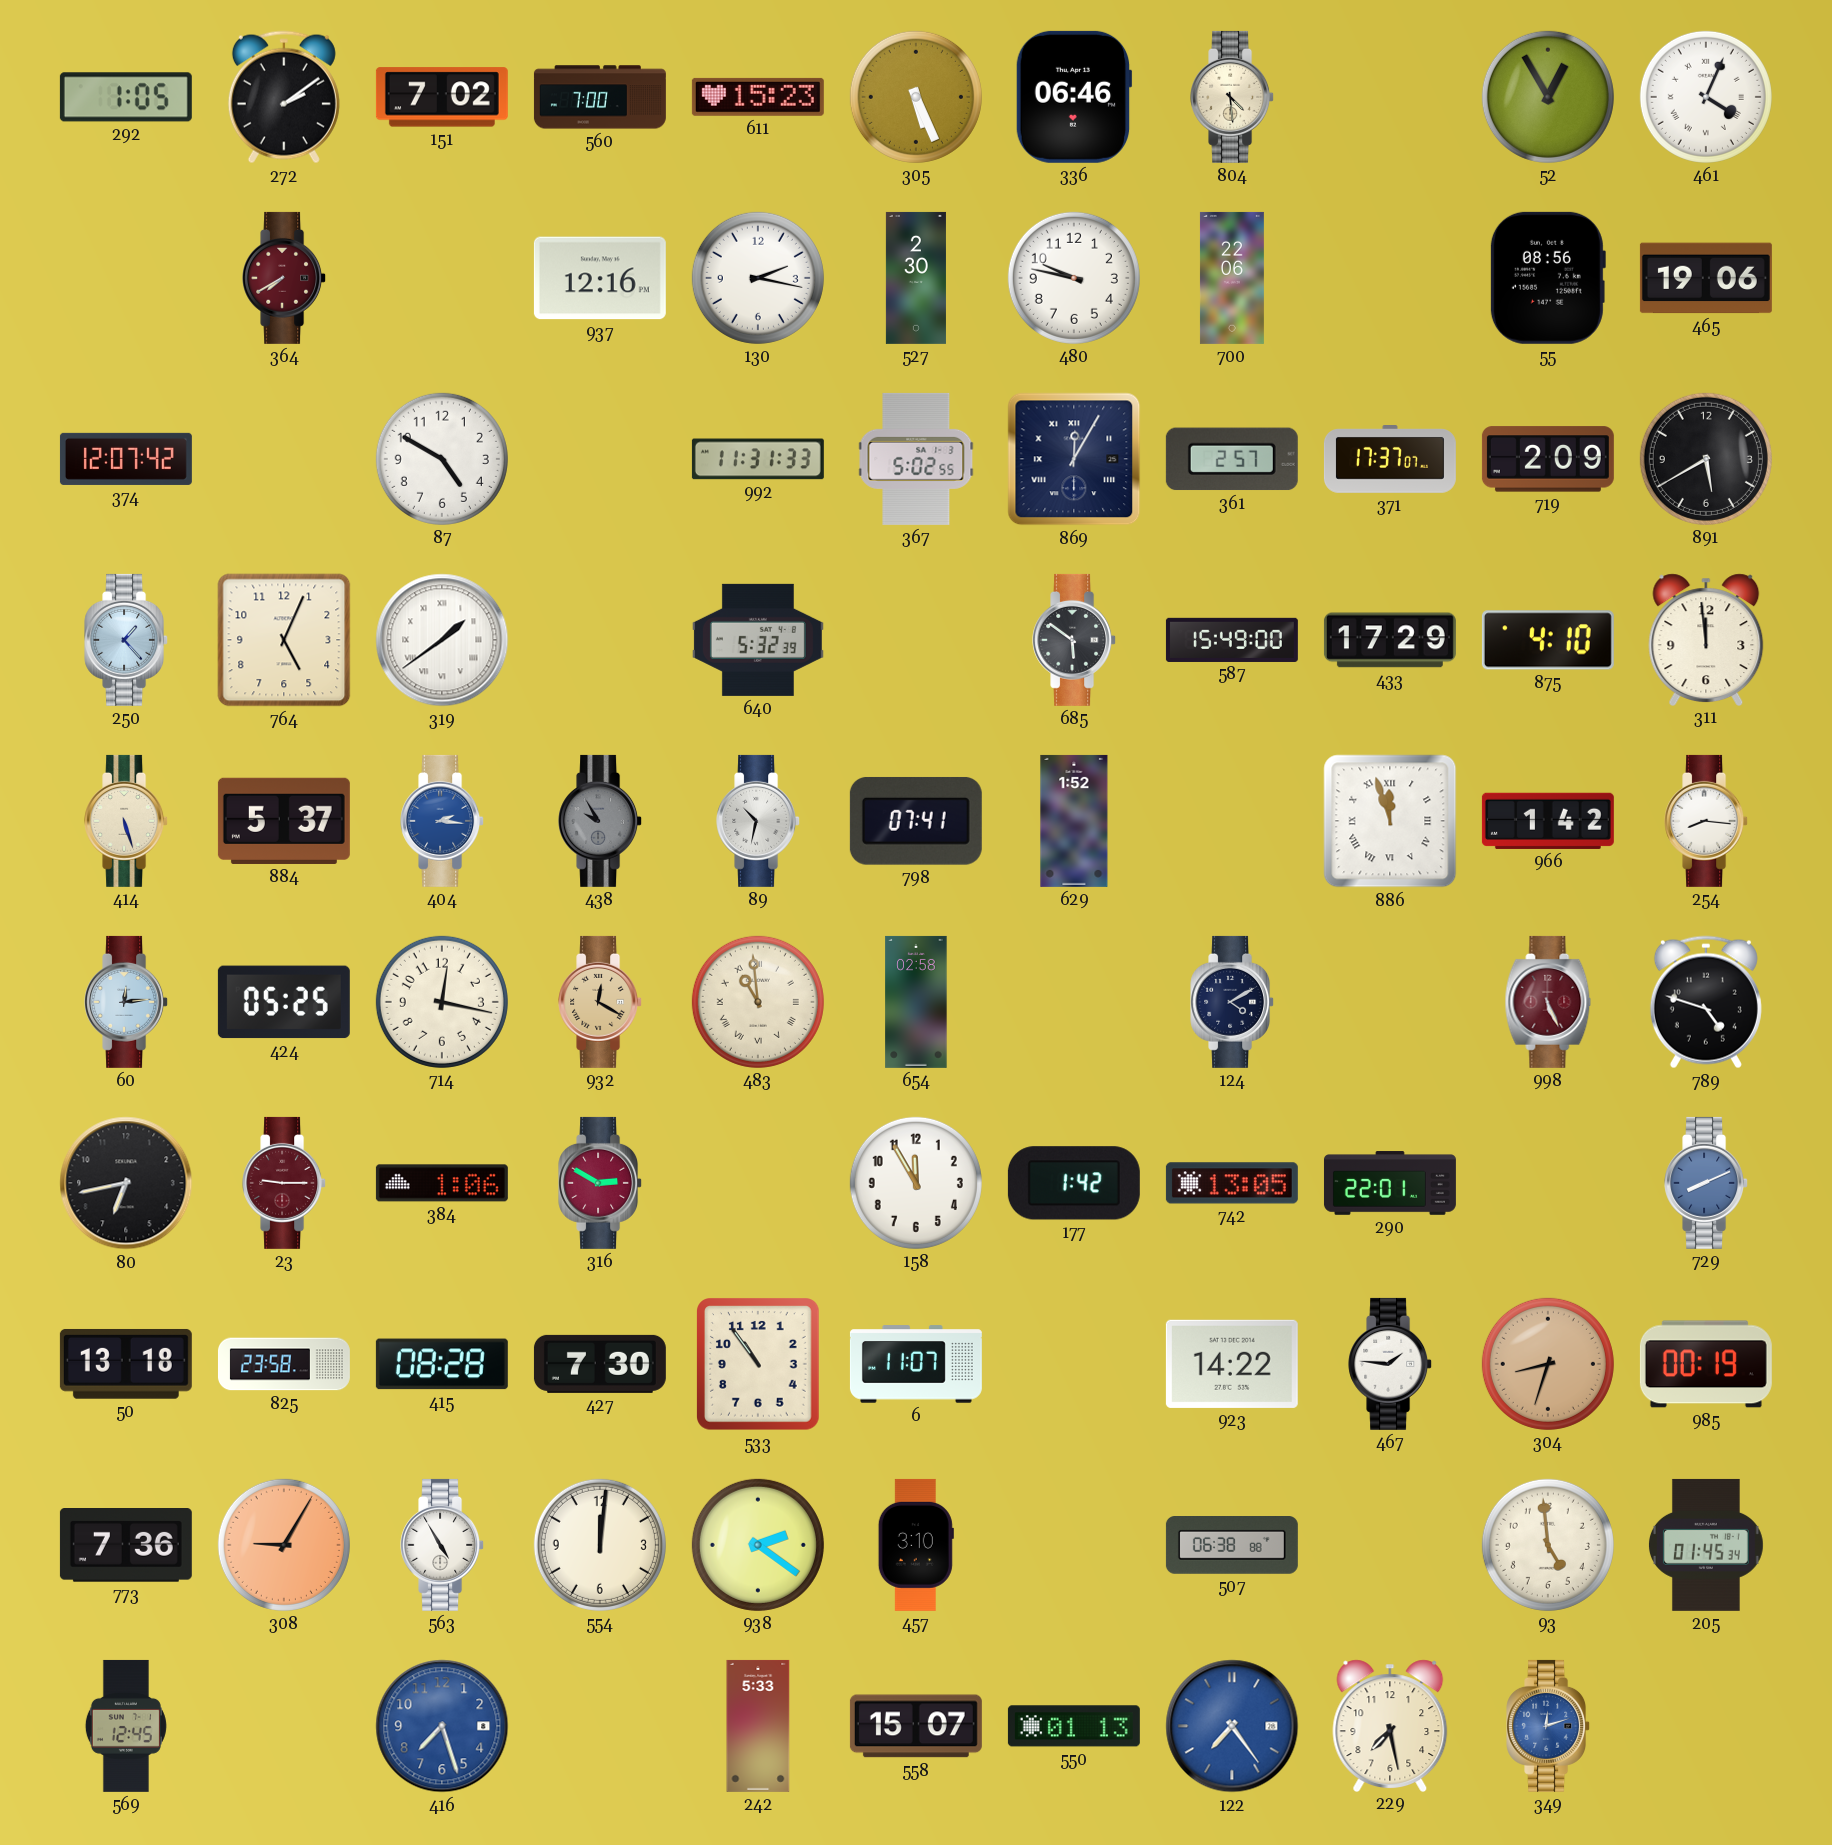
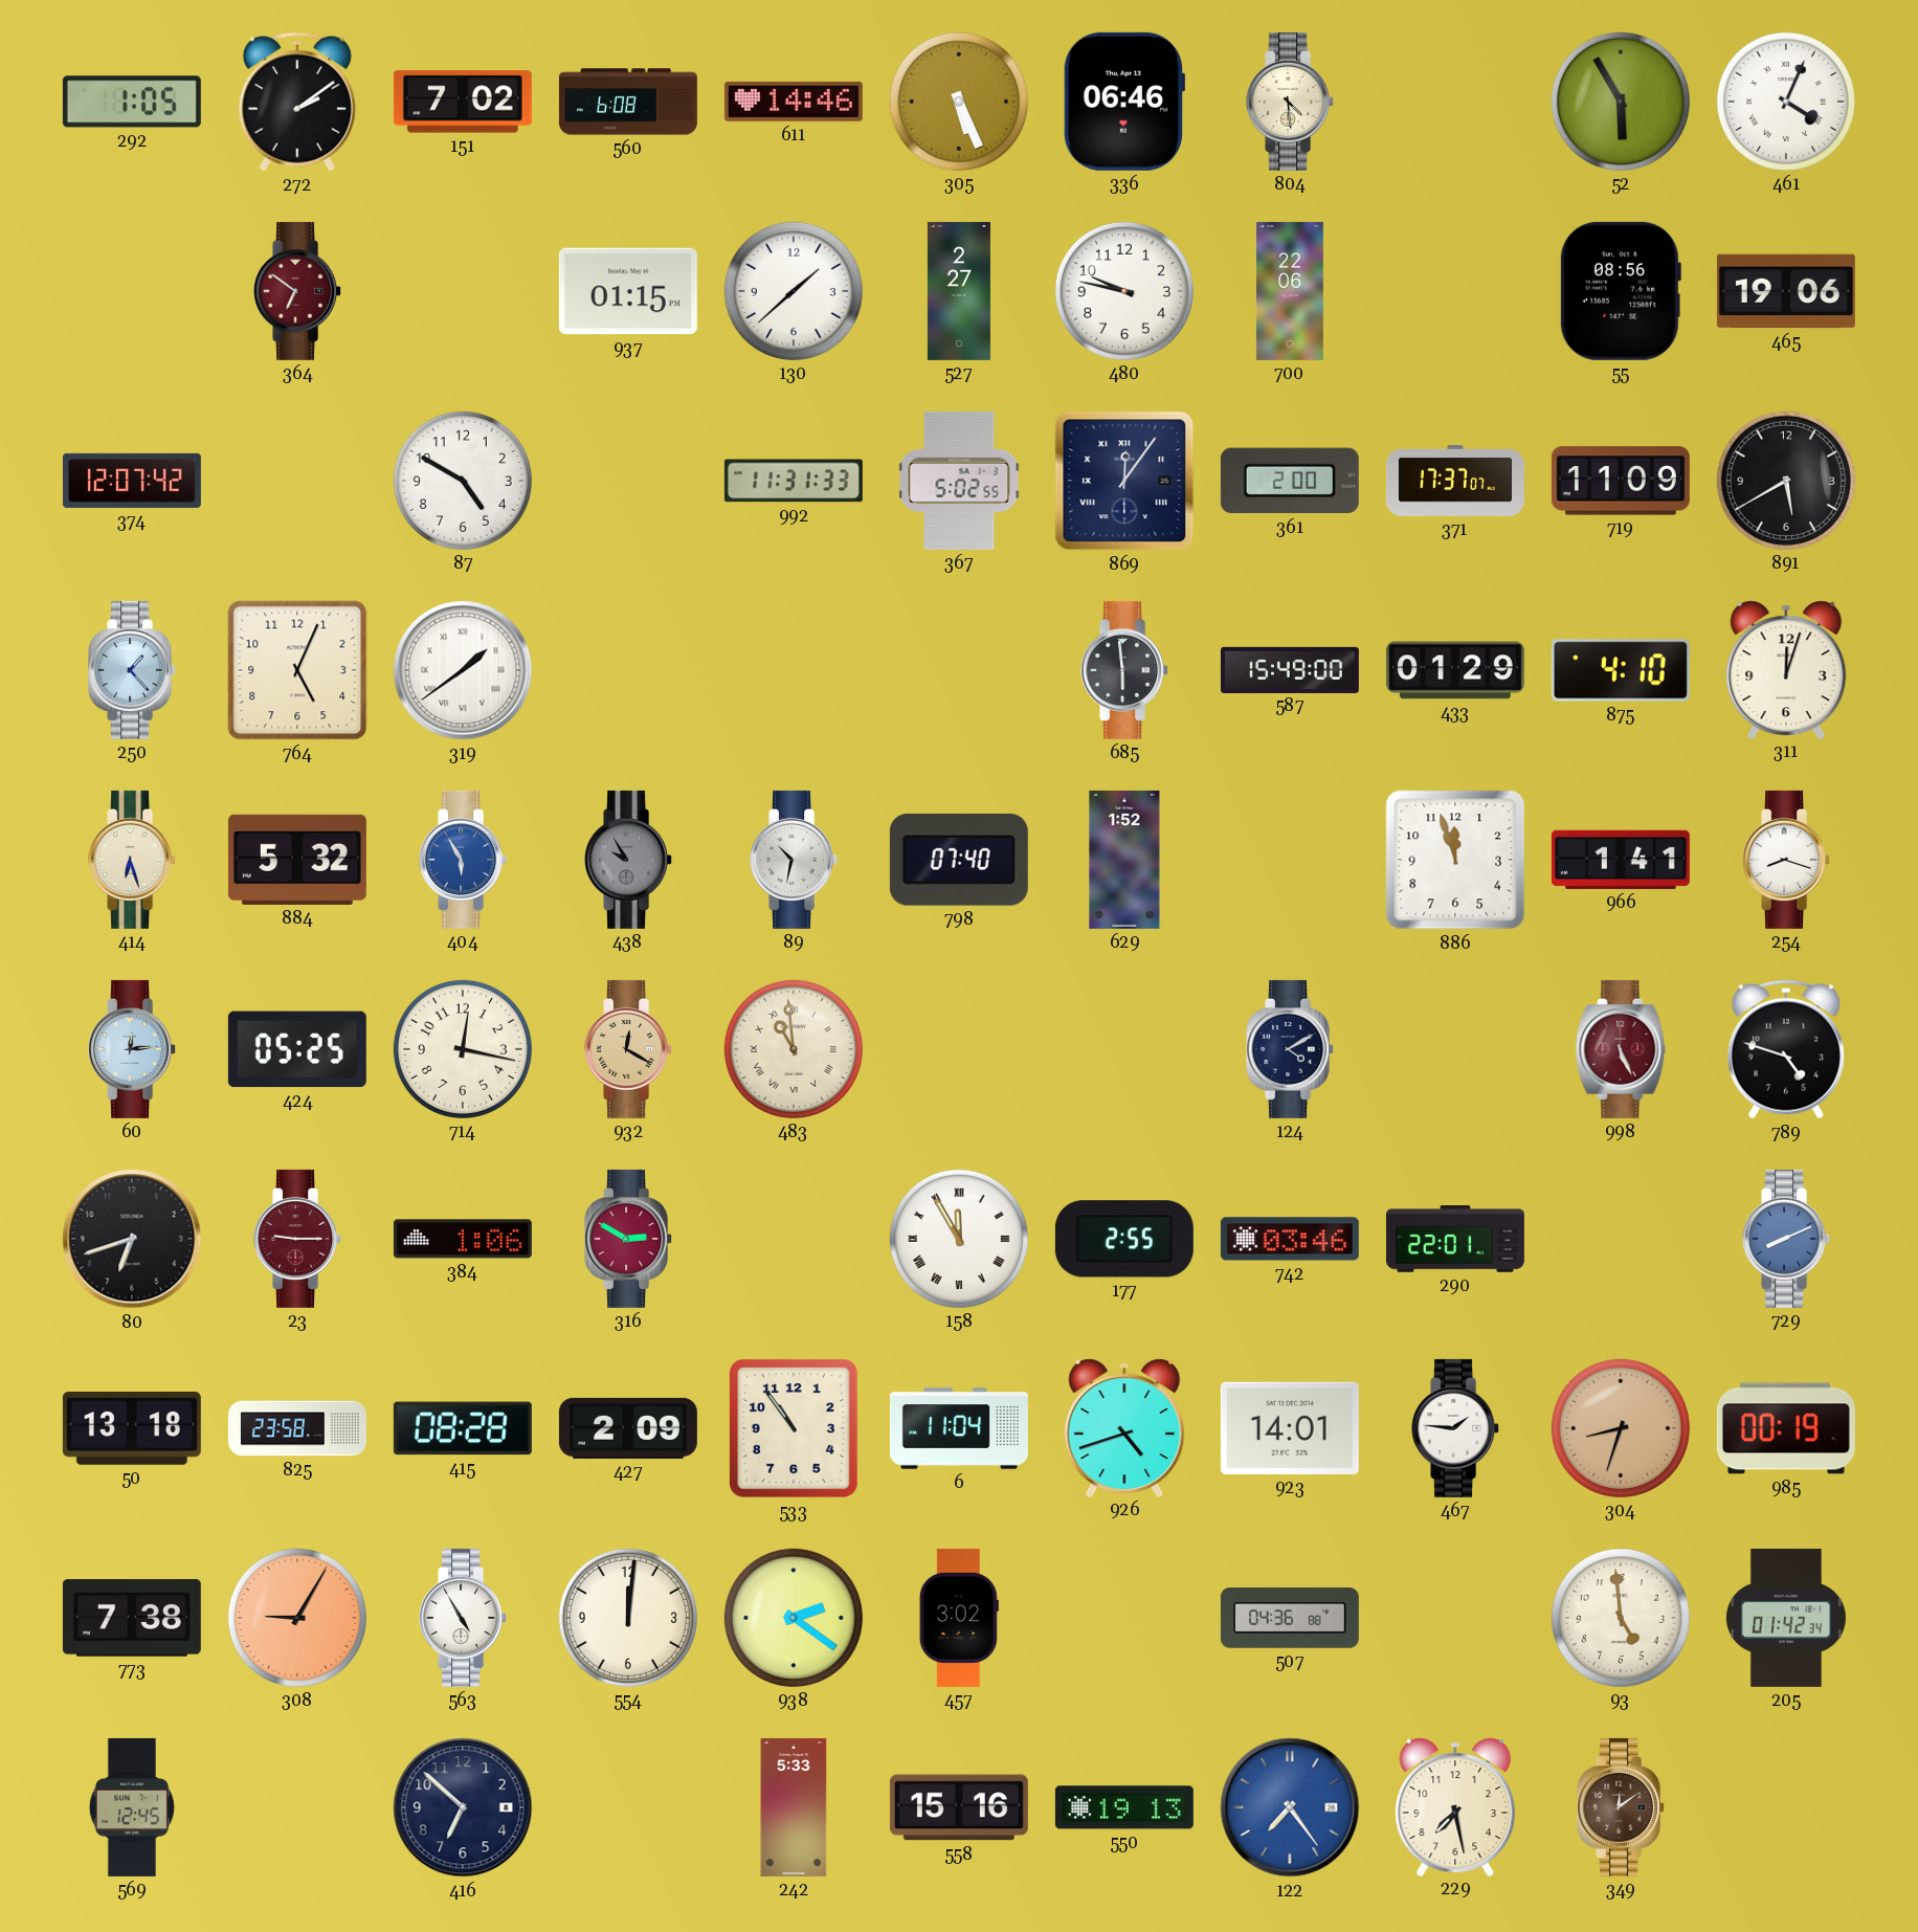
560: 7:00 -> 6:08 (628, 102)
611: 15:23 -> 14:46 (794, 102)
52: 12:55 -> 5:55 (1621, 102)
364: 7:40 -> 6:51 (298, 291)
937: 12:16 -> 01:15 (628, 291)
130: 2:17 -> 1:38 (794, 291)
527: 2:30 -> 2:27 (959, 291)
869: 12:05 -> 12:06 (1124, 481)
361: 2:57 -> 2:00 (1290, 481)
719: 2:09 -> 11:09 (1621, 481)
640: 5:32 -> none (758, 640)
685: 5:51 -> 5:59 (1125, 670)
433: 17:29 -> 01:29 (1455, 670)
311: 11:59 -> 12:03 (1786, 669)
414: 5:27 -> 6:27 (133, 860)
884: 5:37 -> 5:32 (297, 860)
404: 2:16 -> 5:55 (464, 860)
798: 07:41 -> 07:40 (959, 860)
886 numerals: Roman -> Arabic (1455, 860)
966: 1:42 -> 1:41 (1621, 860)
254: 8:16 -> 8:18 (1787, 860)
654: 02:58 -> none (916, 1002)
80: 6:43 -> 6:42 (132, 1239)
158 numerals: Arabic -> Roman (959, 1239)
177: 1:42 -> 2:55 (1124, 1239)
742: 13:05 -> 03:46 (1290, 1239)
427: 7:30 -> 2:09 (628, 1428)
6: 11:07 -> 11:04 (959, 1428)
926: none -> 4:42 (1124, 1427)
923: 14:22 -> 14:01 (1290, 1428)
773: 7:36 -> 7:38 (132, 1619)
457: 3:10 -> 3:02 (959, 1618)
507: 06:38 -> 04:36 (1290, 1619)
205: 01:45 -> 01:42 (1786, 1618)
416: 7:27 -> 6:52 (463, 1807)
416 dial: blue -> navy (463, 1807)
558: 15:07 -> 15:16 (959, 1807)
550: 01:13 -> 19:13 (1124, 1807)
349: 12:12 -> 12:09 (1622, 1807)
349 dial: blue -> brown (1622, 1807)
